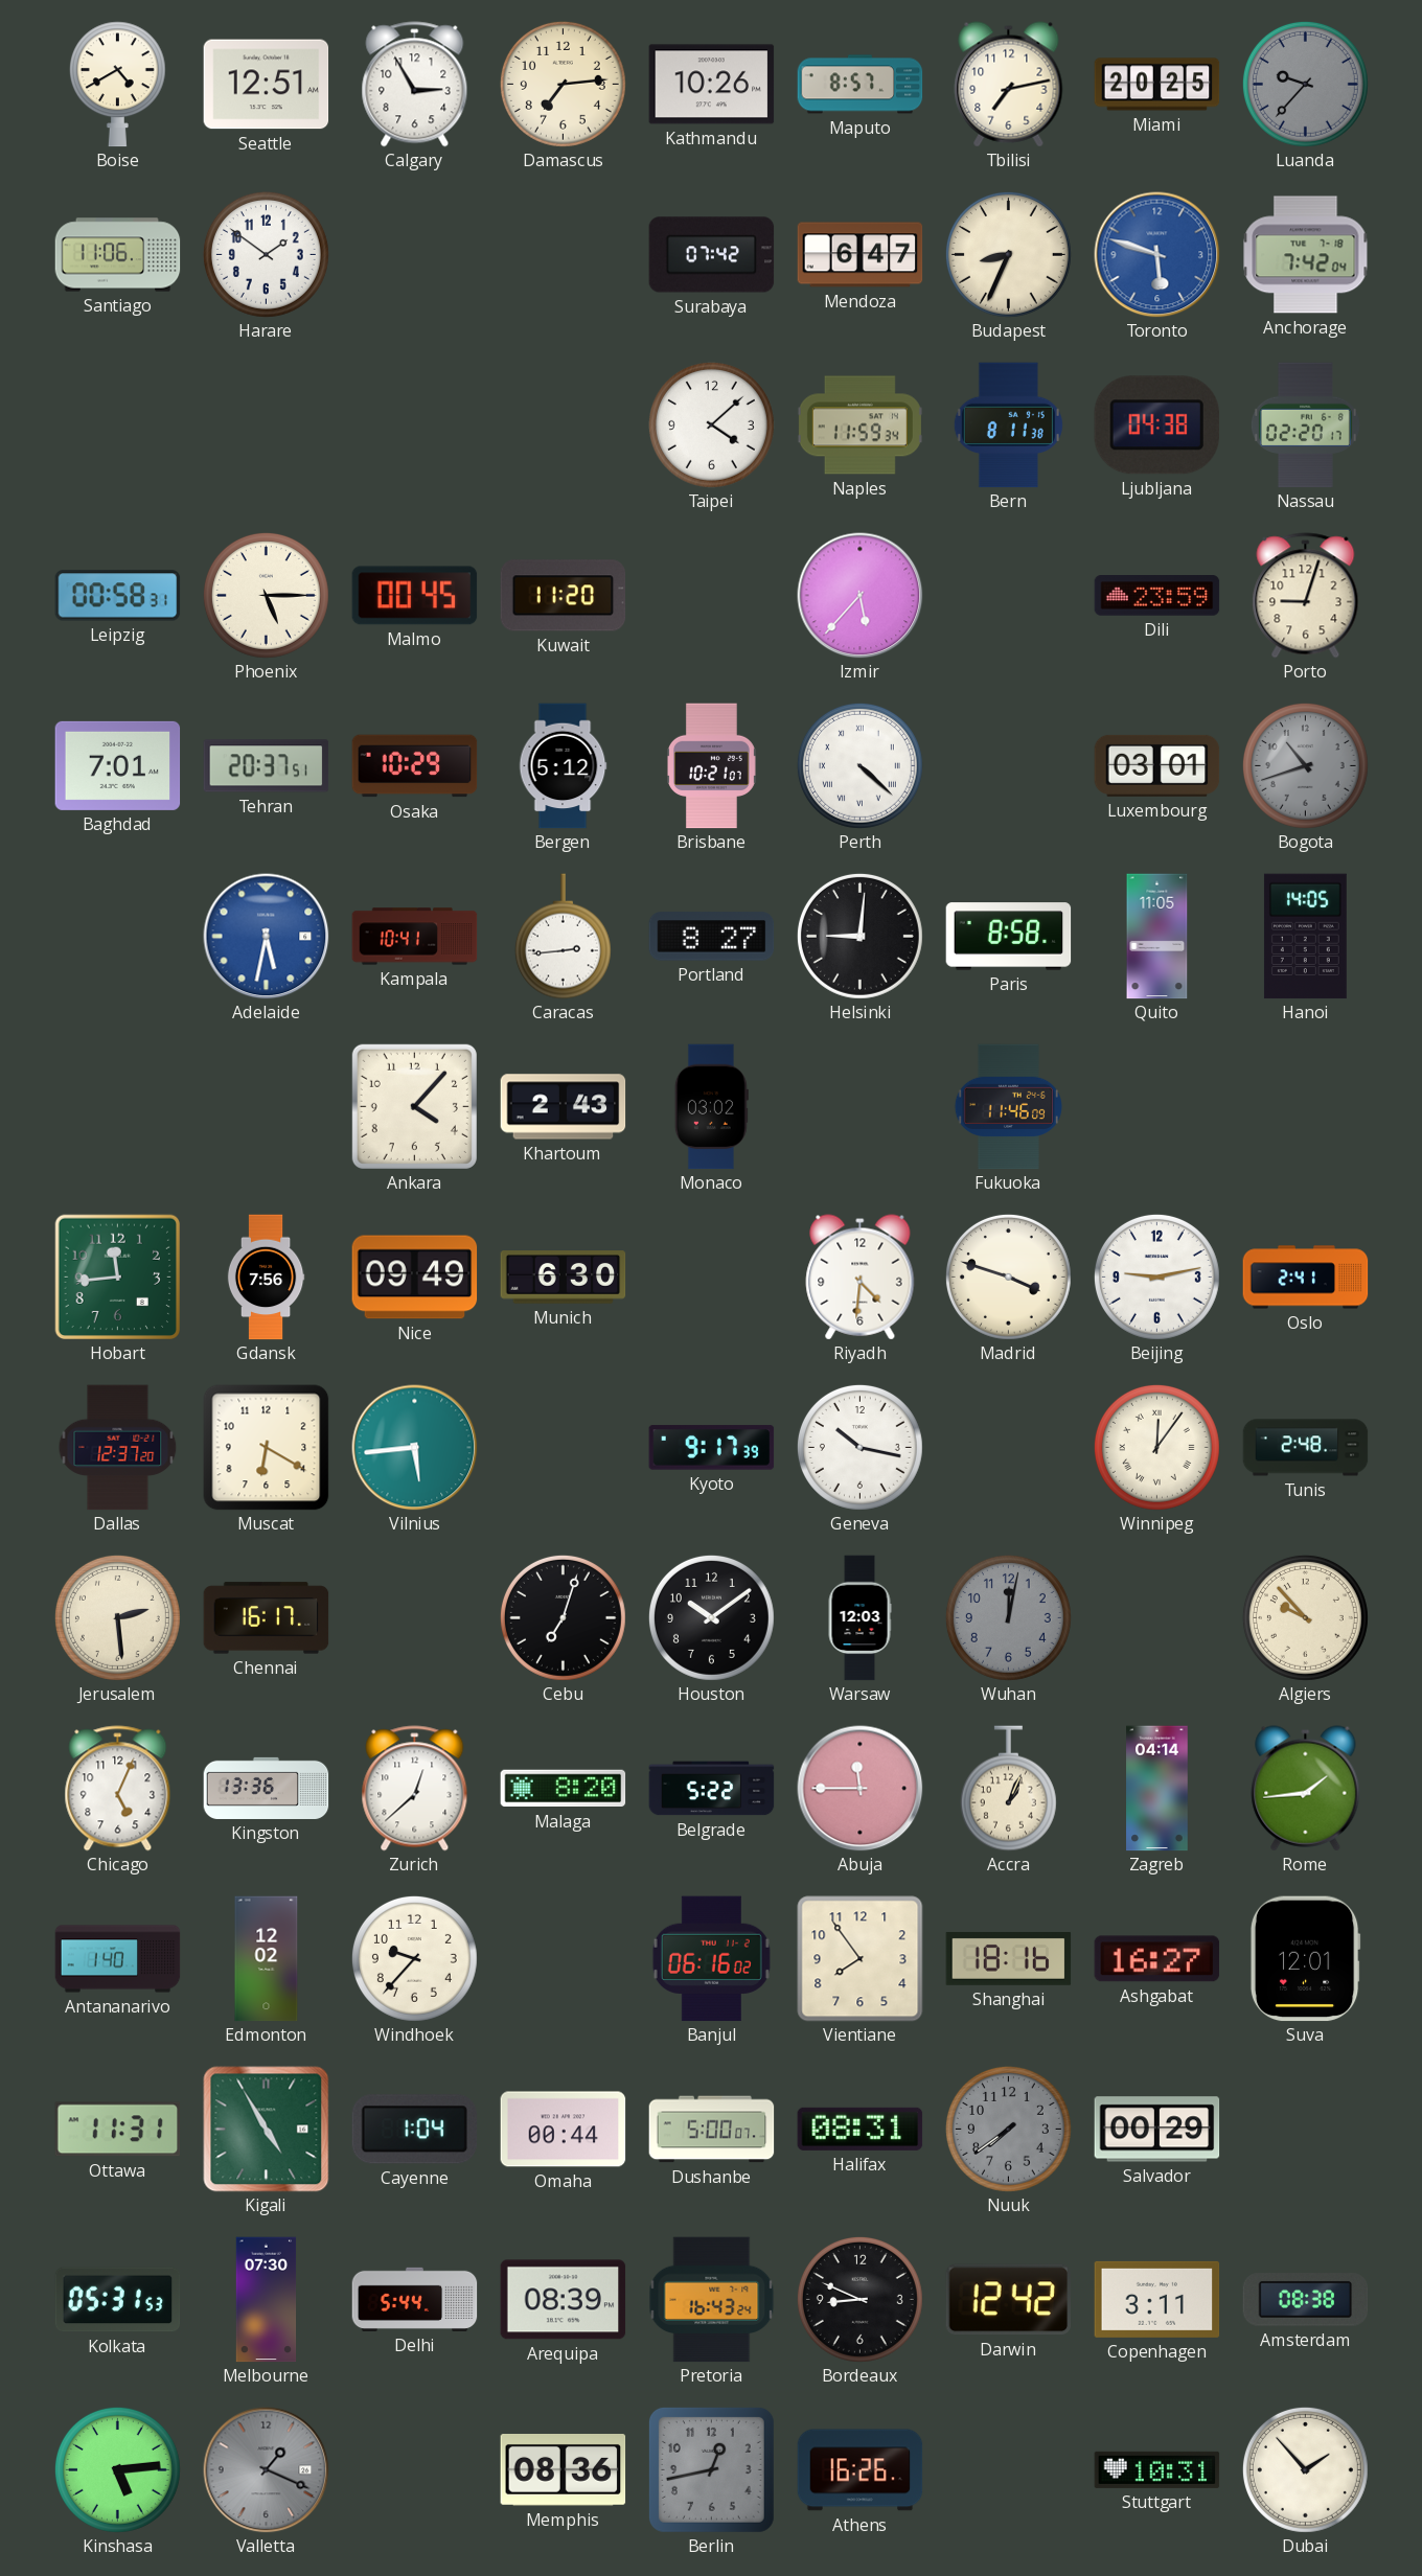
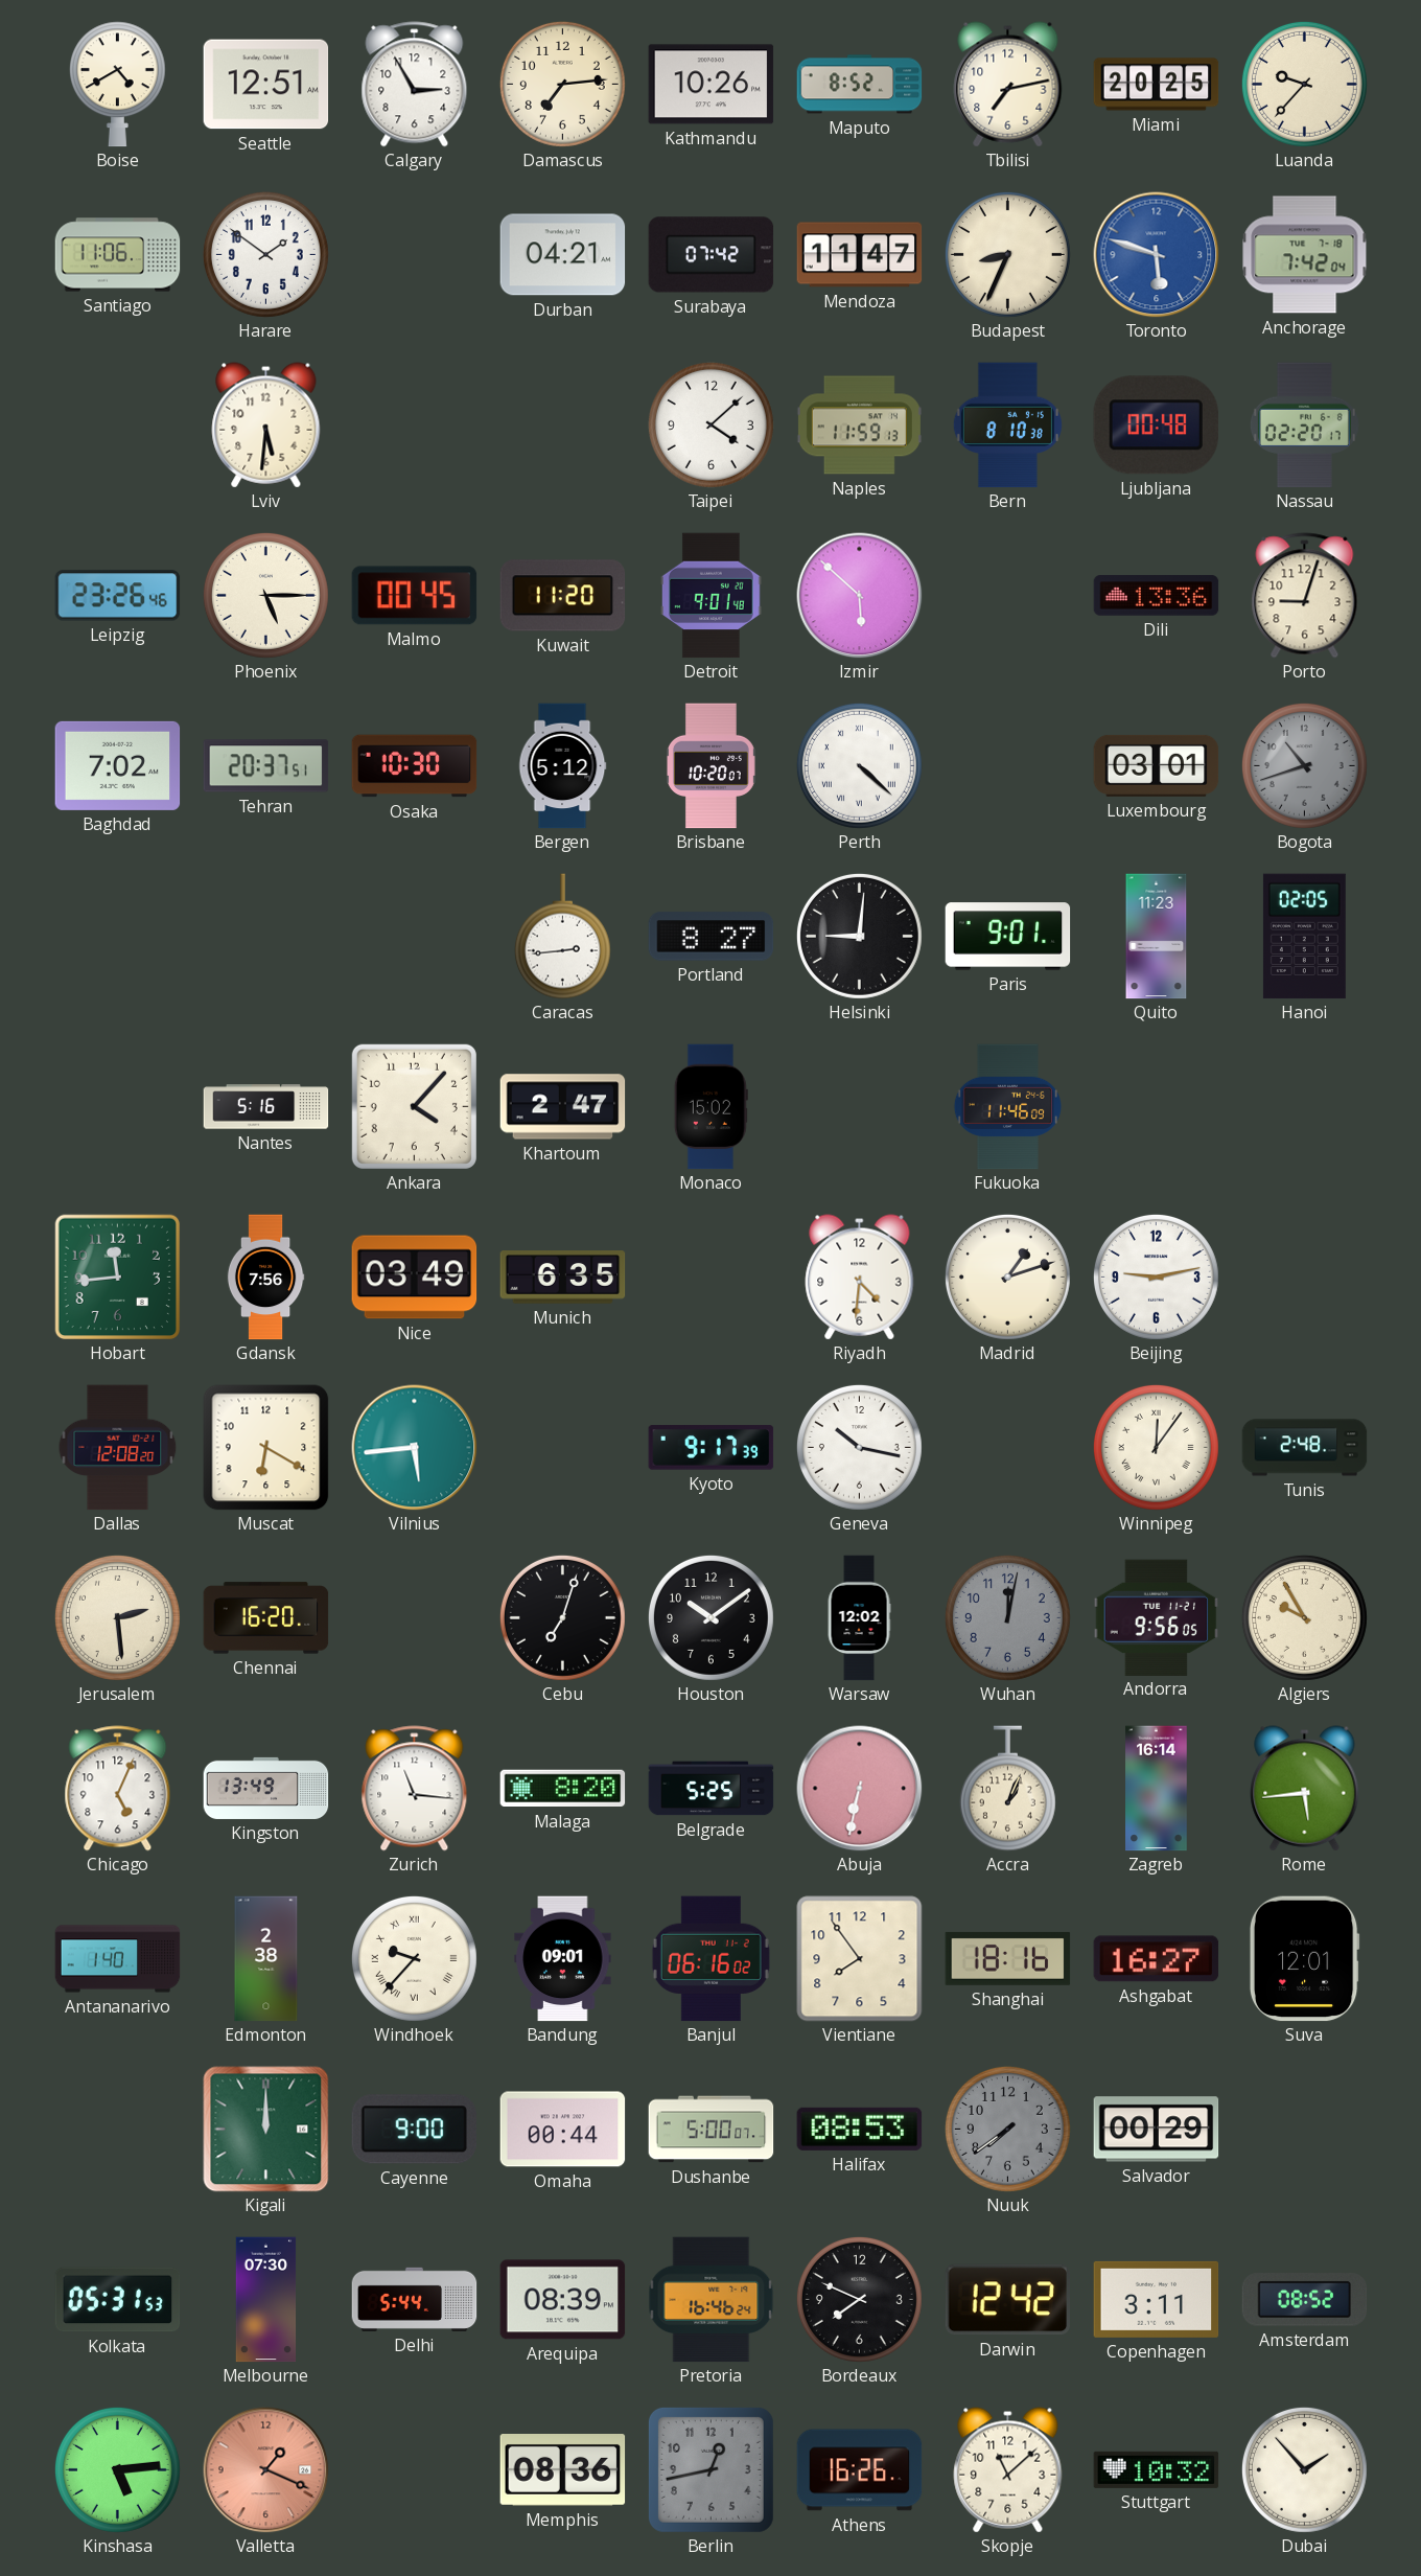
Maputo: 8:57 -> 8:52 (860, 85)
Luanda dial: grey -> cream (1304, 84)
Durban: none -> 04:21 (563, 255)
Mendoza: 6:47 -> 11:47 (860, 255)
Lviv: none -> 5:31 (266, 425)
Naples: 11:59:34 -> 11:59:13 (859, 425)
Bern: 8:11 -> 8:10 (1007, 425)
Ljubljana: 04:38 -> 00:48 (1156, 425)
Leipzig: 00:58 -> 23:26 (118, 596)
Detroit: none -> 9:01 (712, 596)
Izmir: 5:37 -> 5:52 (860, 596)
Dili: 23:59 -> 13:36 (1157, 596)
Baghdad: 7:01 -> 7:02 (118, 765)
Osaka: 10:29 -> 10:30 (415, 766)
Brisbane: 10:21 -> 10:20 (710, 766)
Adelaide: 5:32 -> none (267, 937)
Kampala: 10:41 -> none (415, 937)
Paris: 8:58 -> 9:01 (1008, 937)
Quito: 11:05 -> 11:23 (1157, 937)
Hanoi: 14:05 -> 02:05 (1304, 937)
Nantes: none -> 5:16 (266, 1107)
Khartoum: 2:43 -> 2:47 (563, 1107)
Monaco: 03:02 -> 15:02 (710, 1107)
Nice: 09:49 -> 03:49 (415, 1278)
Munich: 6:30 -> 6:35 (563, 1278)
Madrid: 3:48 -> 1:12 (1007, 1276)
Oslo: 2:41 -> none (1306, 1278)
Dallas: 12:37 -> 12:08 (118, 1448)
Chennai: 16:17 -> 16:20 (266, 1618)
Warsaw: 12:03 -> 12:02 (859, 1618)
Andorra: none -> 9:56 (1157, 1617)
Algiers: 9:53 -> 9:55 (1304, 1617)
Kingston: 13:36 -> 13:49 (266, 1788)
Zurich: 12:38 -> 11:16 (415, 1789)
Belgrade: 5:22 -> 5:25 (712, 1789)
Abuja: 11:45 -> 6:32 (860, 1789)
Zagreb: 04:14 -> 16:14 (1157, 1789)
Rome: 1:44 -> 5:44 (1305, 1789)
Edmonton: 12:02 -> 2:38 (266, 1959)
Windhoek numerals: Arabic -> Roman (414, 1958)
Bandung: none -> 09:01 (563, 1959)
Ottawa: 11:31 -> none (118, 2130)
Kigali: 4:55 -> 12:00 (266, 2130)
Cayenne: 1:04 -> 9:00 (414, 2130)
Halifax: 08:31 -> 08:53 (860, 2129)
Pretoria: 16:43 -> 16:46 (712, 2300)
Bordeaux: 8:49 -> 7:49 (859, 2299)
Amsterdam: 08:38 -> 08:52 (1305, 2300)
Valletta dial: grey -> salmon (266, 2470)
Skopje: none -> 11:08 (1008, 2470)
Stuttgart: 10:31 -> 10:32 (1157, 2469)
